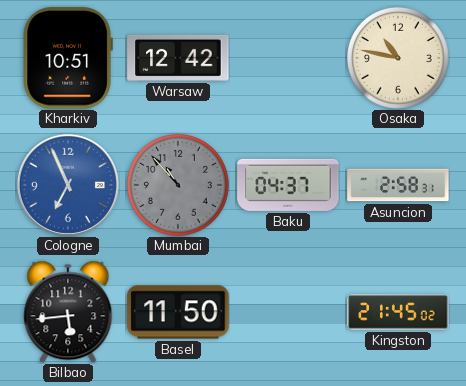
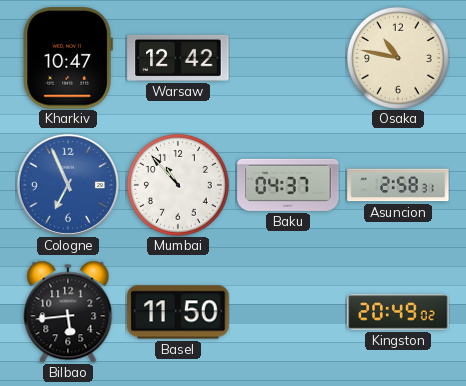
Kharkiv: 10:51 -> 10:47 (68, 58)
Mumbai dial: grey -> white (178, 185)
Kingston: 21:45 -> 20:49 (398, 312)
